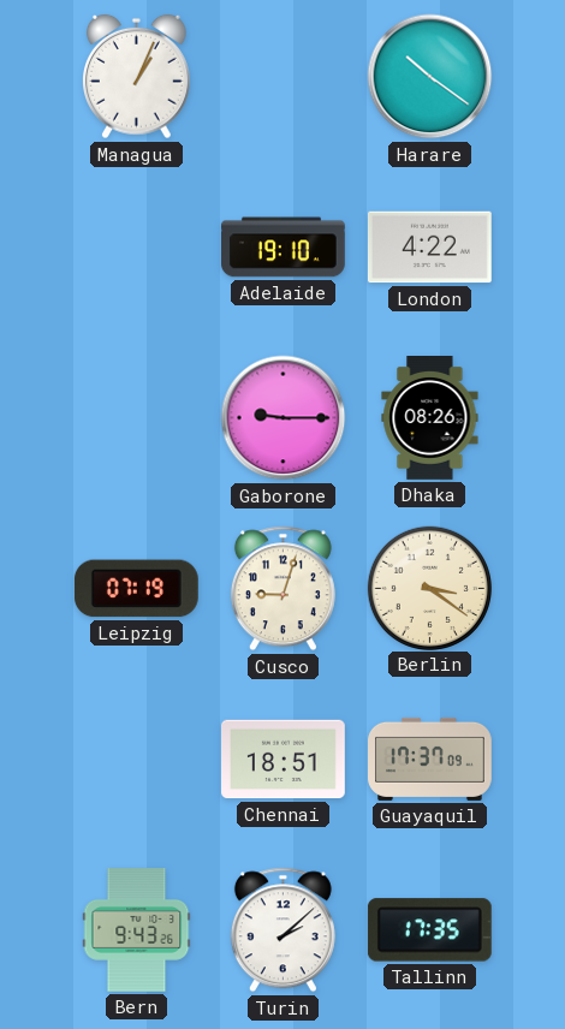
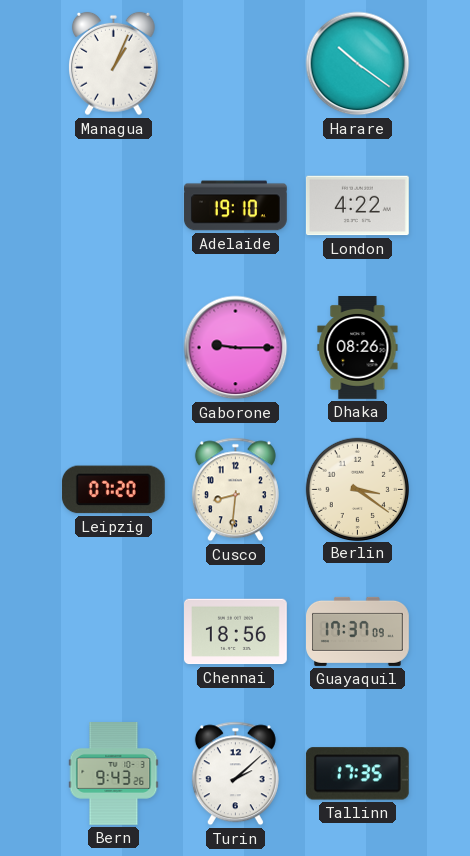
Leipzig: 07:19 -> 07:20 (113, 490)
Cusco: 9:03 -> 8:31 (235, 490)
Chennai: 18:51 -> 18:56 (236, 632)
